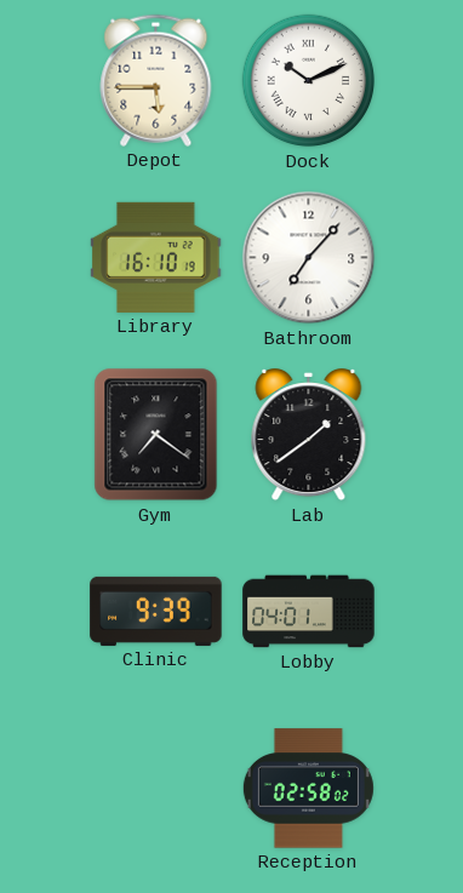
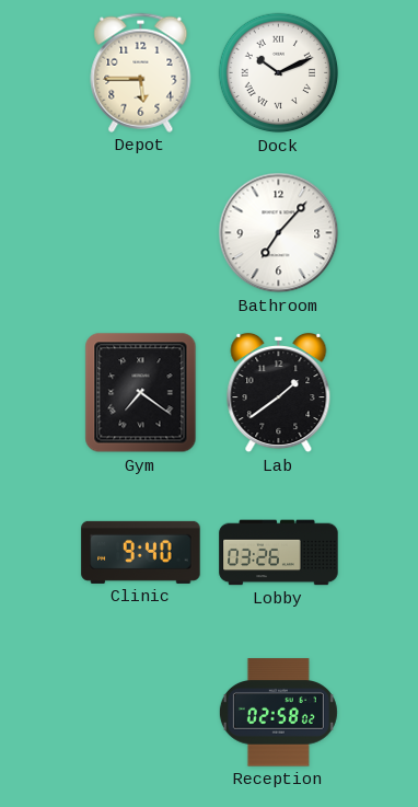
Library: 16:10 -> none (156, 257)
Clinic: 9:39 -> 9:40 (141, 552)
Lobby: 04:01 -> 03:26 (279, 553)
